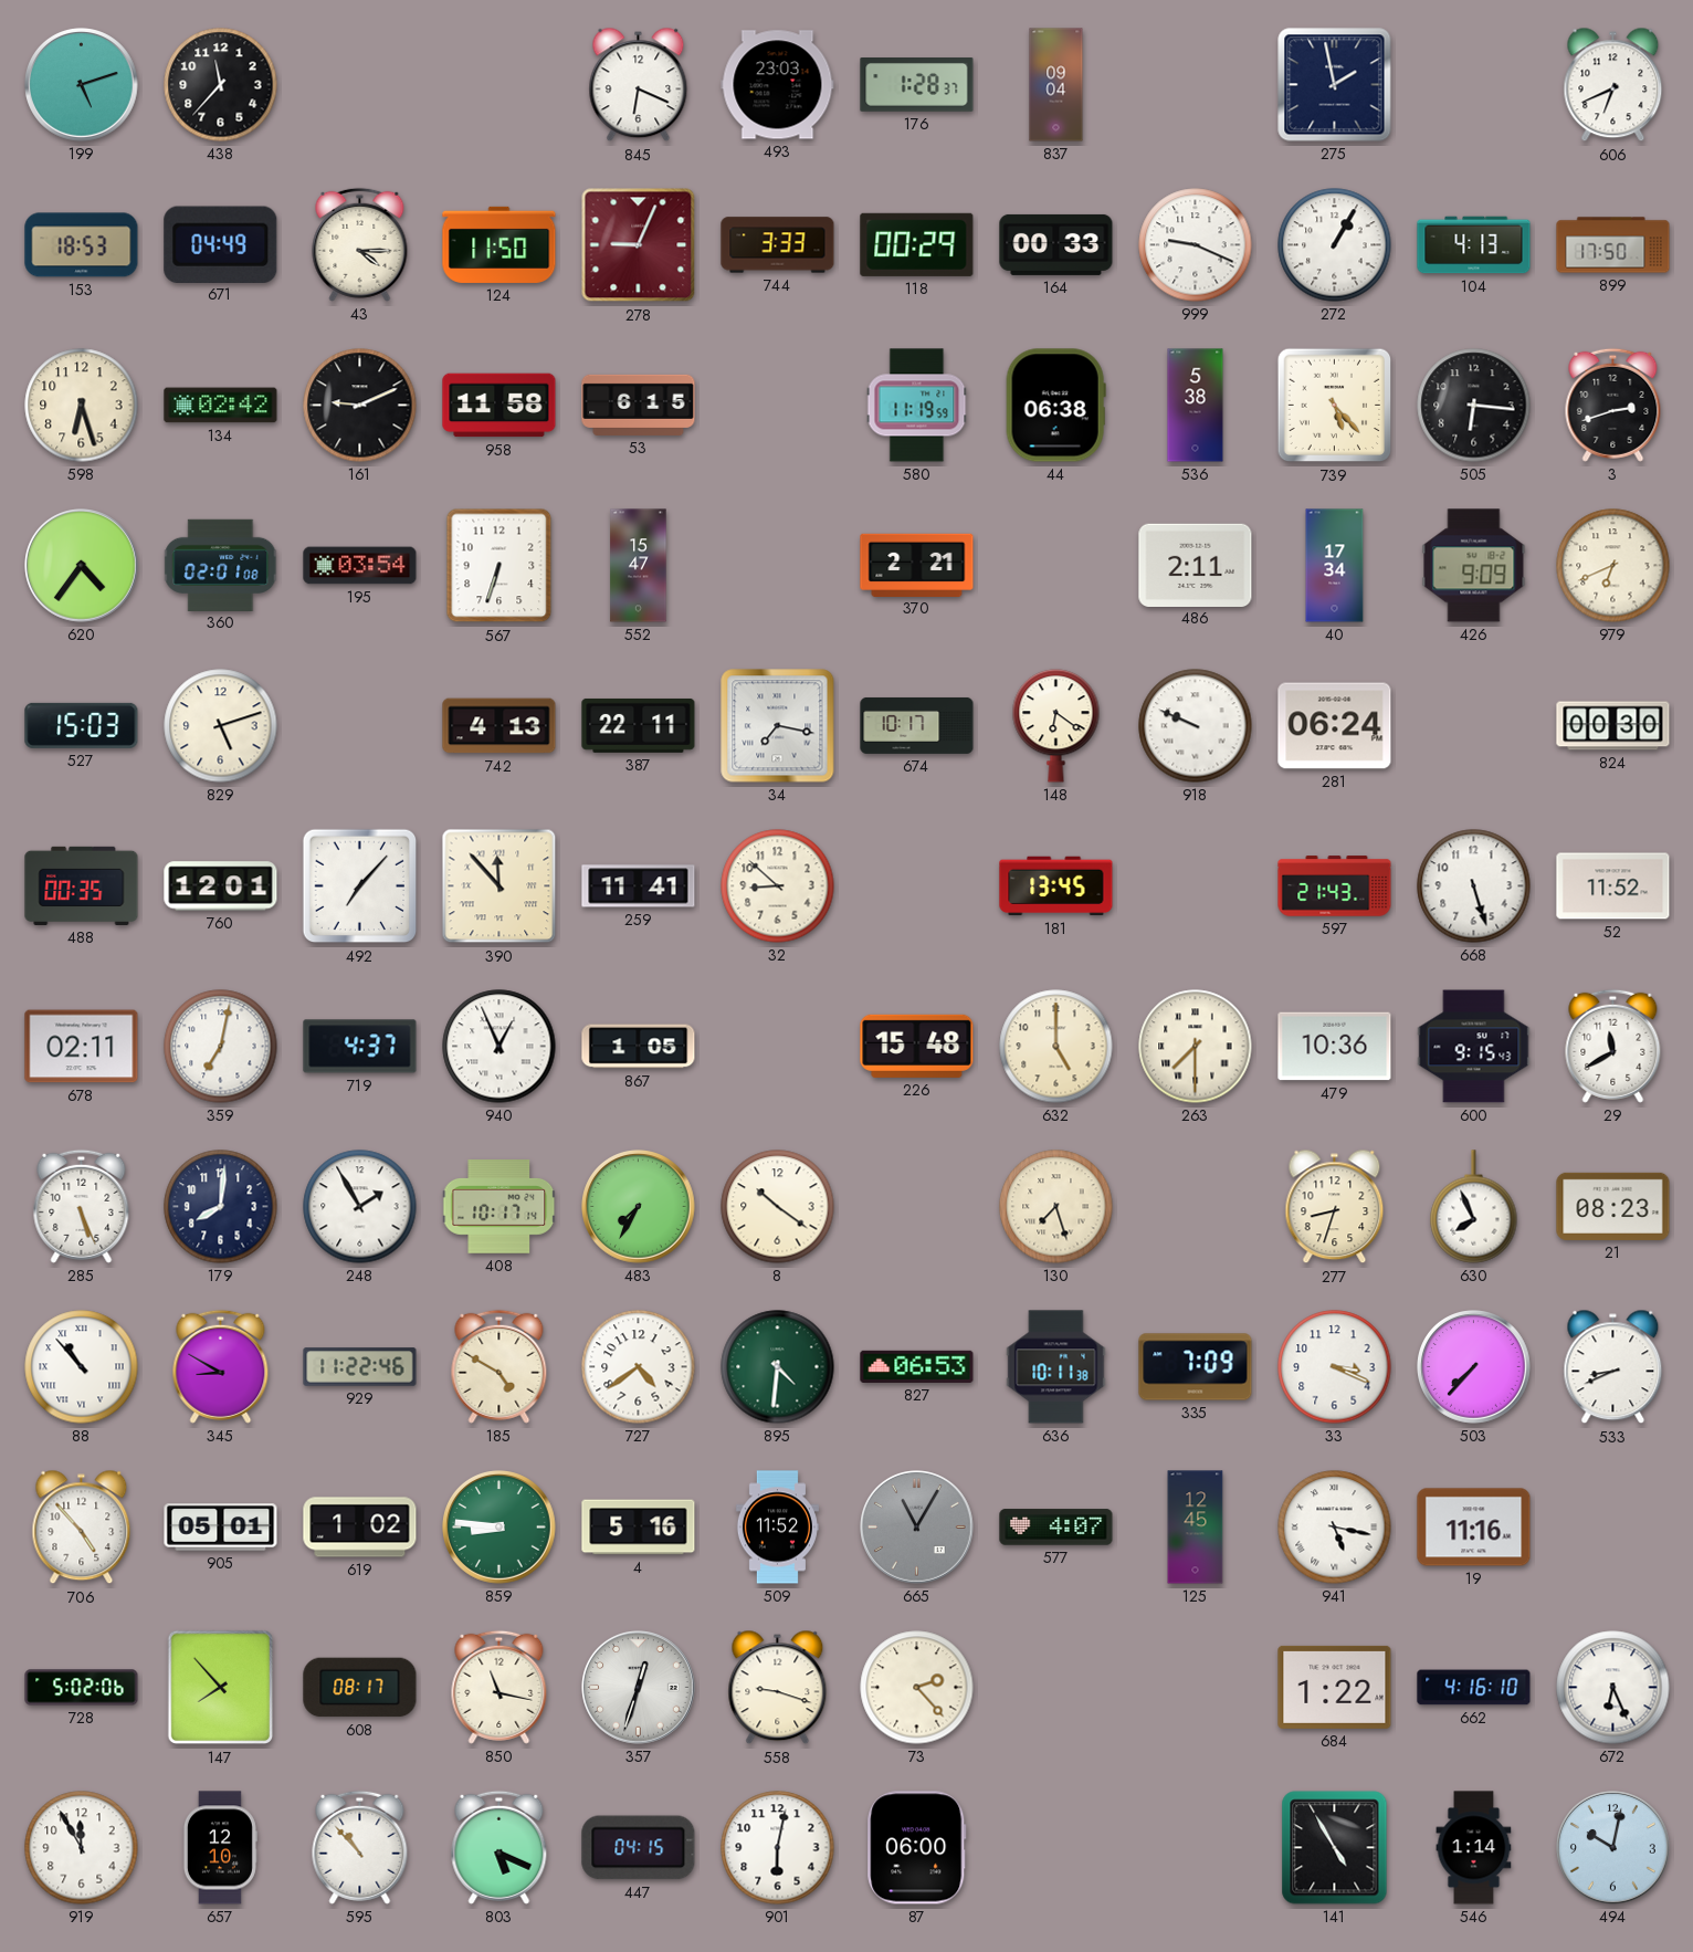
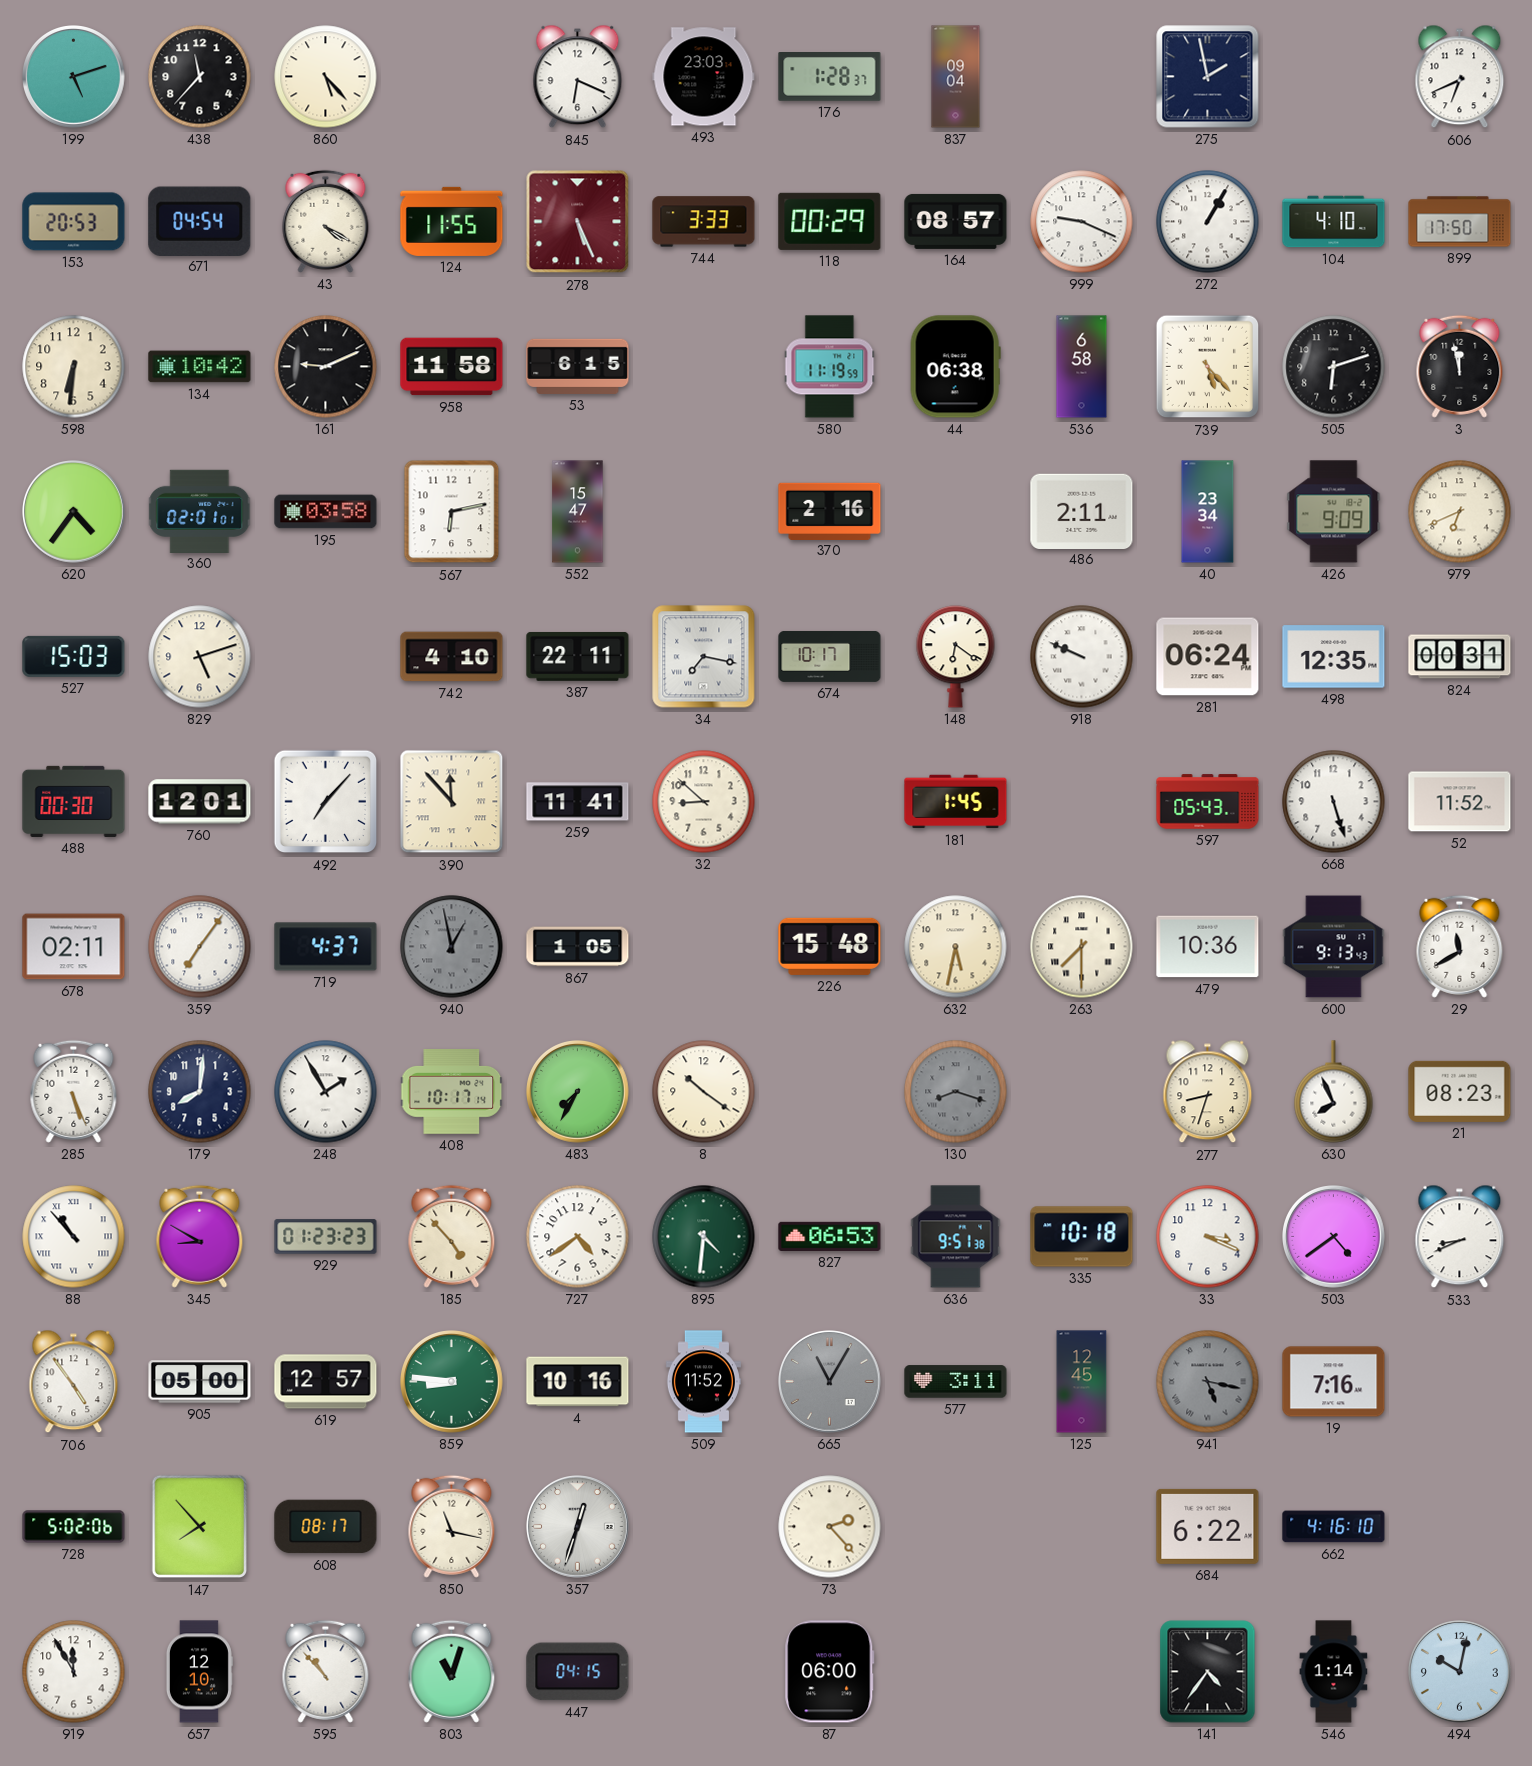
860: none -> 5:23 (326, 77)
153: 18:53 -> 20:53 (74, 222)
671: 04:49 -> 04:54 (200, 221)
43: 4:15 -> 4:20 (326, 221)
124: 11:50 -> 11:55 (452, 221)
278: 9:04 -> 5:26 (578, 222)
164: 00:33 -> 08:57 (956, 221)
104: 4:13 -> 4:10 (1334, 222)
598: 6:27 -> 6:31 (74, 367)
134: 02:42 -> 10:42 (200, 367)
536: 5:38 -> 6:58 (1082, 367)
505: 6:16 -> 6:12 (1334, 367)
3: 2:42 -> 11:58 (1460, 366)
360: 02:01:08 -> 02:01:01 (200, 511)
195: 03:54 -> 03:58 (326, 512)
567: 6:33 -> 6:13 (452, 512)
370: 2:21 -> 2:16 (830, 511)
40: 17:34 -> 23:34 (1208, 512)
742: 4:13 -> 4:10 (452, 657)
498: none -> 12:35 (1334, 657)
824: 00:30 -> 00:31 (1460, 657)
488: 00:35 -> 00:30 (74, 801)
181: 13:45 -> 1:45 (956, 802)
597: 21:43 -> 05:43 (1208, 802)
359: 7:02 -> 7:06 (200, 947)
940: 12:56 -> 12:58 (452, 947)
940 dial: white -> grey (452, 947)
632: 5:00 -> 5:32 (956, 947)
600: 9:15 -> 9:13 (1334, 947)
130: 7:27 -> 8:18 (956, 1092)
130 dial: cream -> grey (956, 1092)
929: 11:22 -> 01:23 (326, 1237)
185: 4:50 -> 4:53 (452, 1236)
636: 10:11 -> 9:51 (956, 1237)
335: 7:09 -> 10:18 (1082, 1237)
503: 7:37 -> 4:39 (1334, 1237)
706: 4:53 -> 4:54 (74, 1382)
905: 05:01 -> 05:00 (200, 1382)
619: 1:02 -> 12:57 (326, 1382)
4: 5:16 -> 10:16 (578, 1382)
577: 4:07 -> 3:11 (956, 1382)
941 dial: white -> grey (1208, 1382)
19: 11:16 -> 7:16 (1334, 1382)
558: 9:18 -> none (778, 1688)
684: 1:22 -> 6:22 (1208, 1526)
672: 6:26 -> none (1613, 1688)
803: 5:19 -> 11:03 (452, 1671)
901: 6:02 -> none (778, 1848)
141: 4:55 -> 4:36 (1208, 1672)
